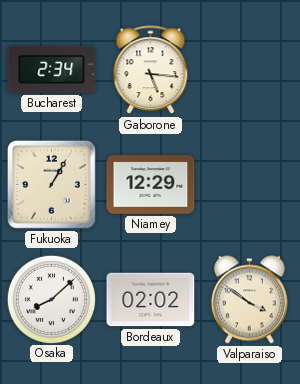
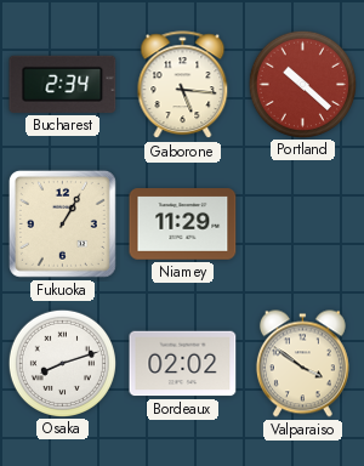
Portland: none -> 10:22 (302, 84)
Niamey: 12:29 -> 11:29 (183, 225)
Osaka: 8:08 -> 8:12 (62, 363)
